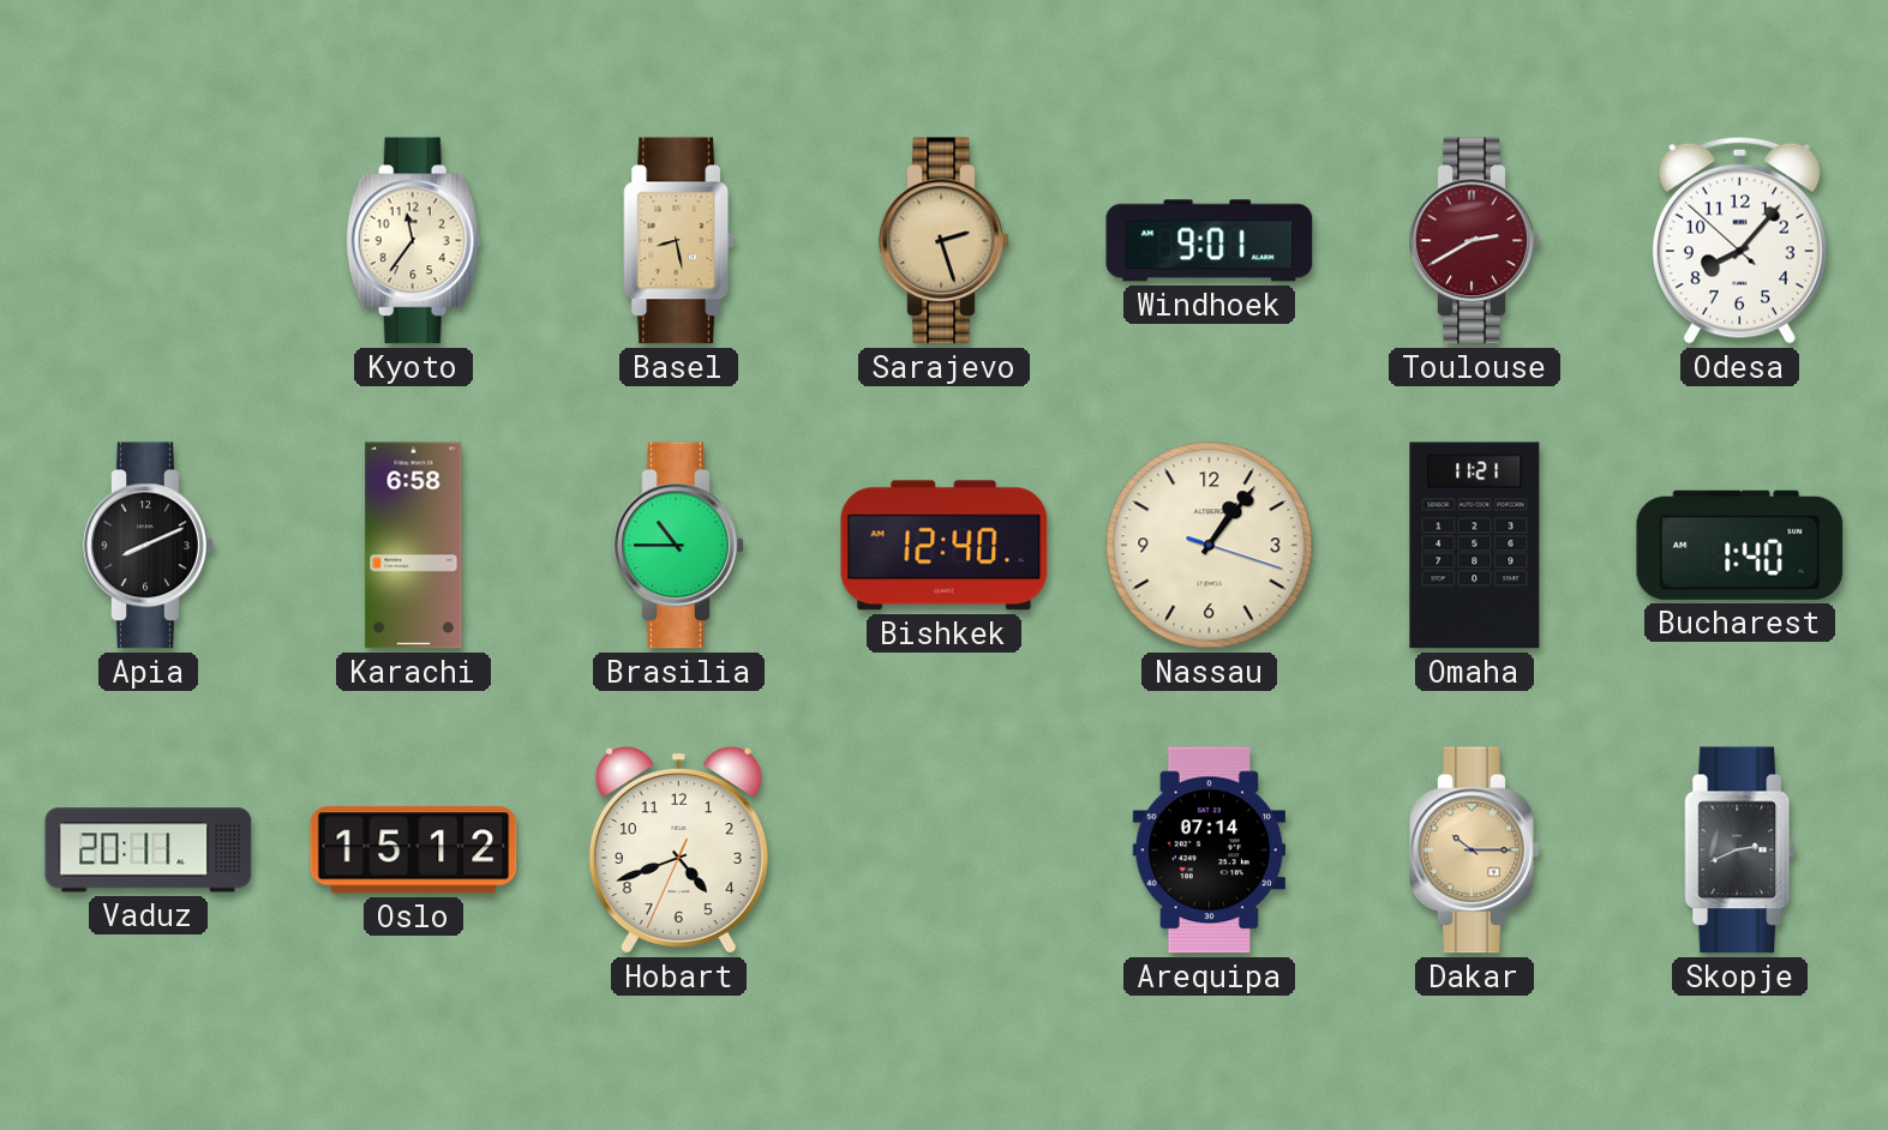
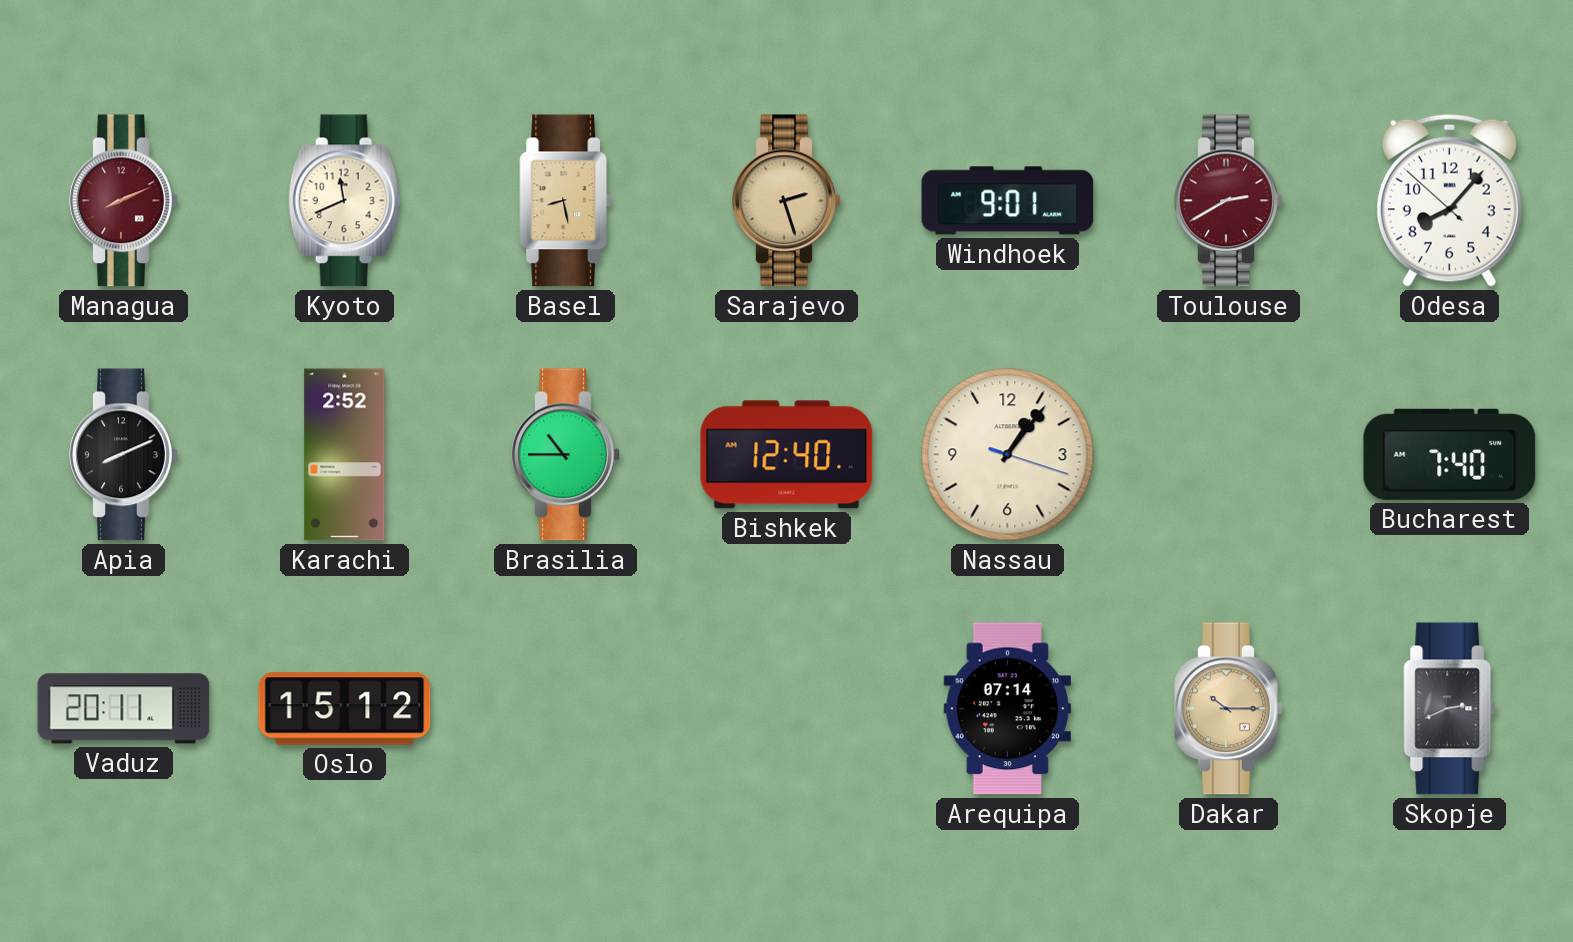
Managua: none -> 8:11 (124, 201)
Kyoto: 11:36 -> 11:41 (344, 201)
Karachi: 6:58 -> 2:52 (345, 455)
Omaha: 11:21 -> none (1475, 546)
Bucharest: 1:40 -> 7:40 (1450, 454)
Hobart: 4:41 -> none (678, 850)
